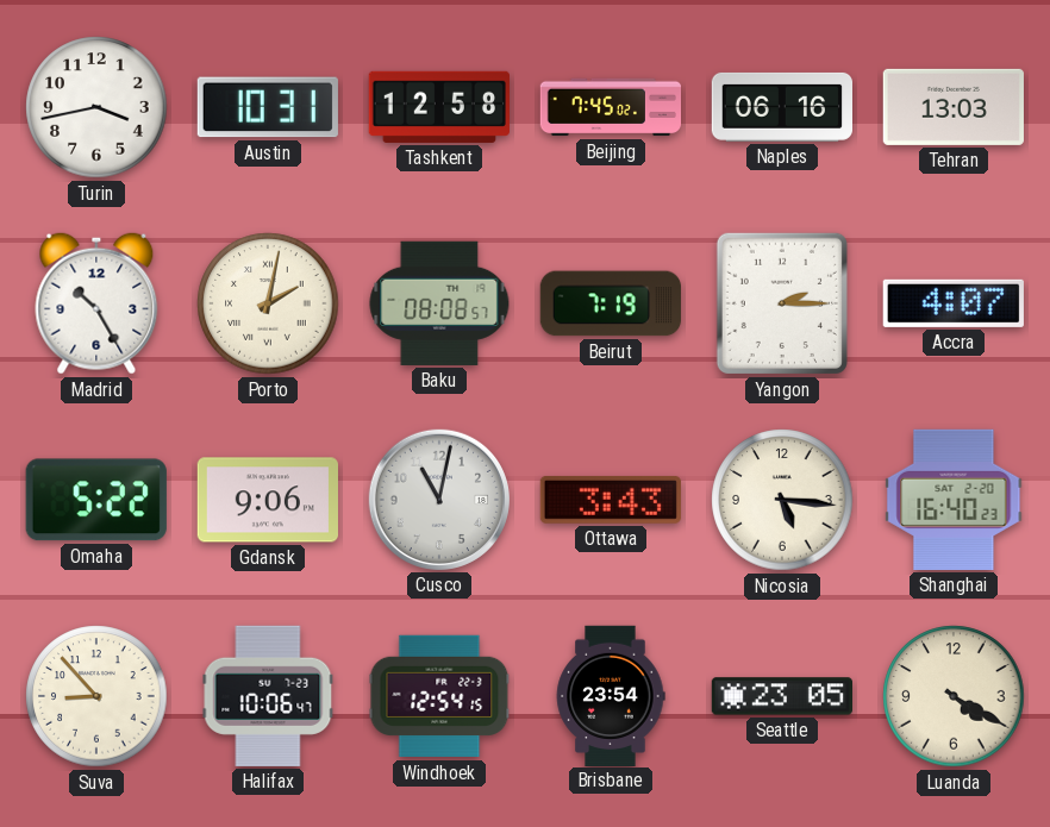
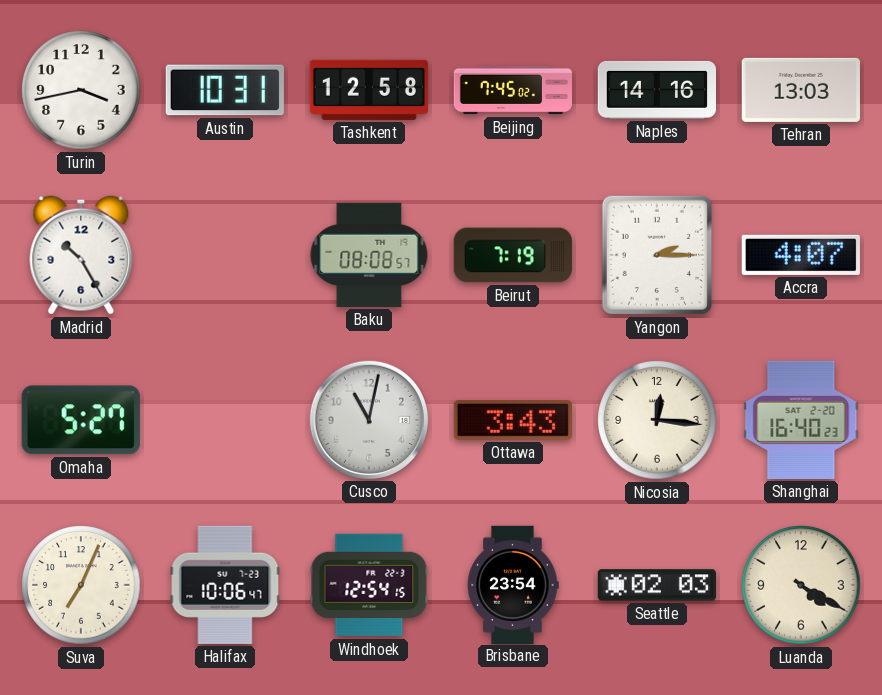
Naples: 06:16 -> 14:16 (656, 90)
Porto: 2:02 -> none (268, 303)
Omaha: 5:22 -> 5:27 (81, 420)
Gdansk: 9:06 -> none (268, 500)
Nicosia: 5:16 -> 12:16 (657, 420)
Suva: 8:53 -> 7:04 (81, 585)
Seattle: 23:05 -> 02:03 (656, 585)
